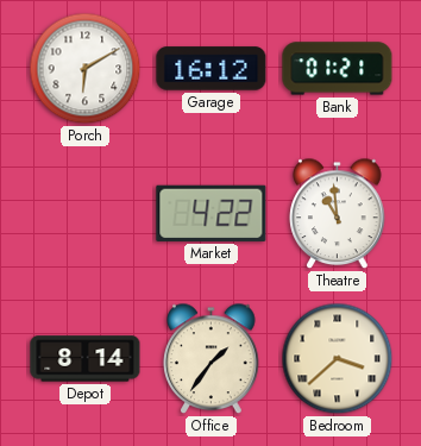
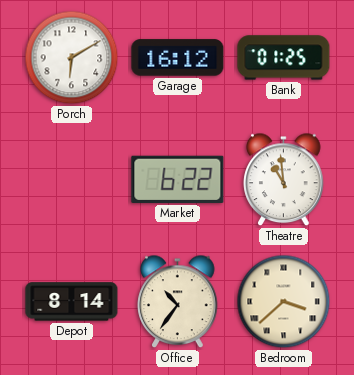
Bank: 01:21 -> 01:25 (284, 58)
Market: 4:22 -> 6:22 (178, 179)
Office: 1:36 -> 10:36 (178, 302)
